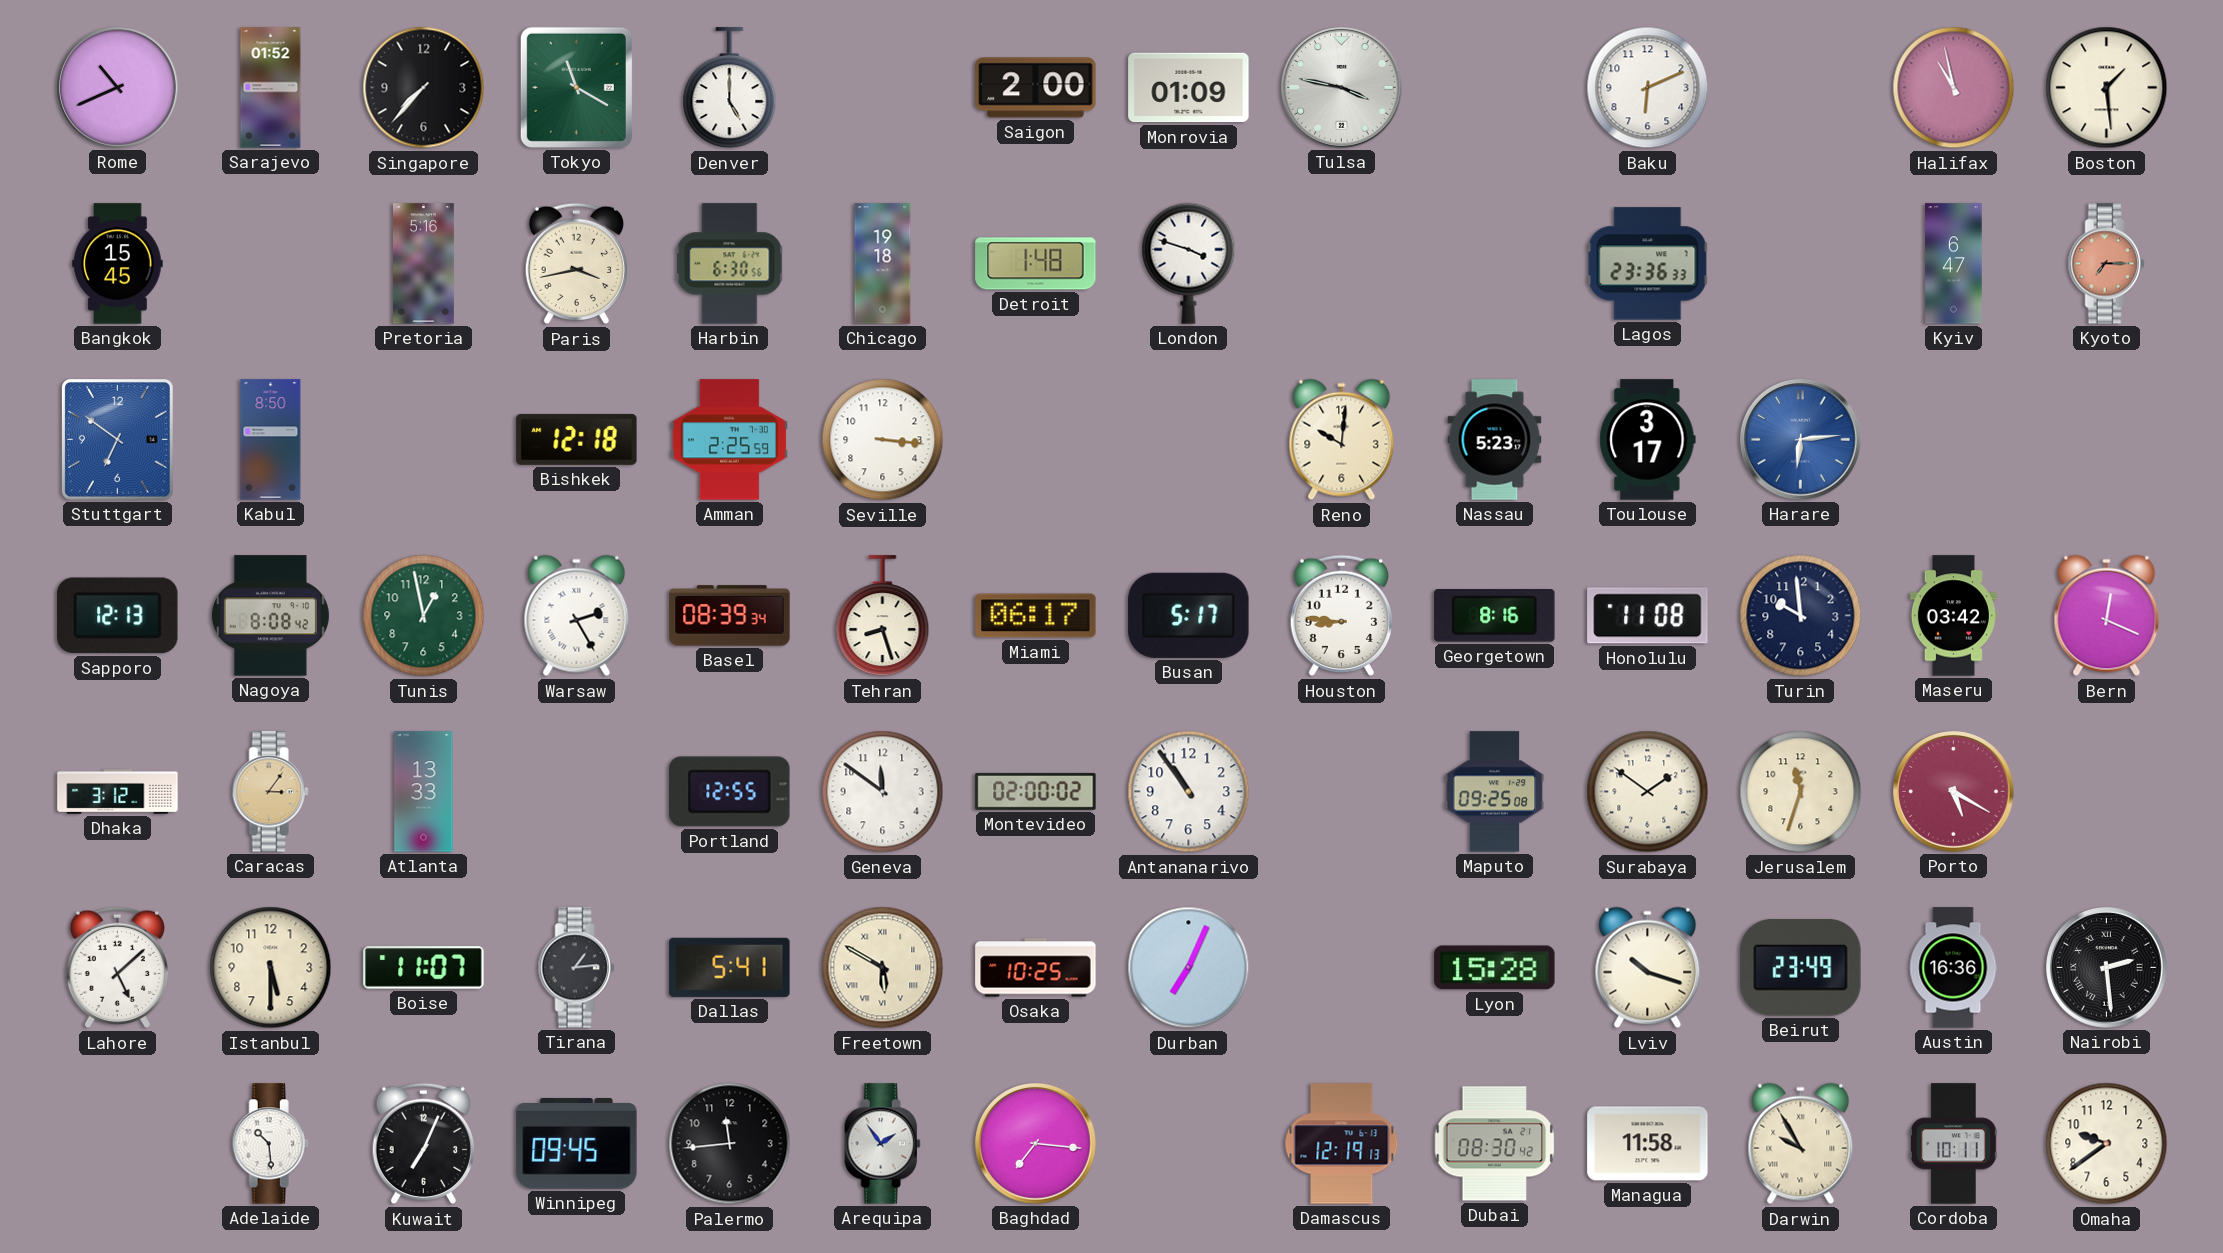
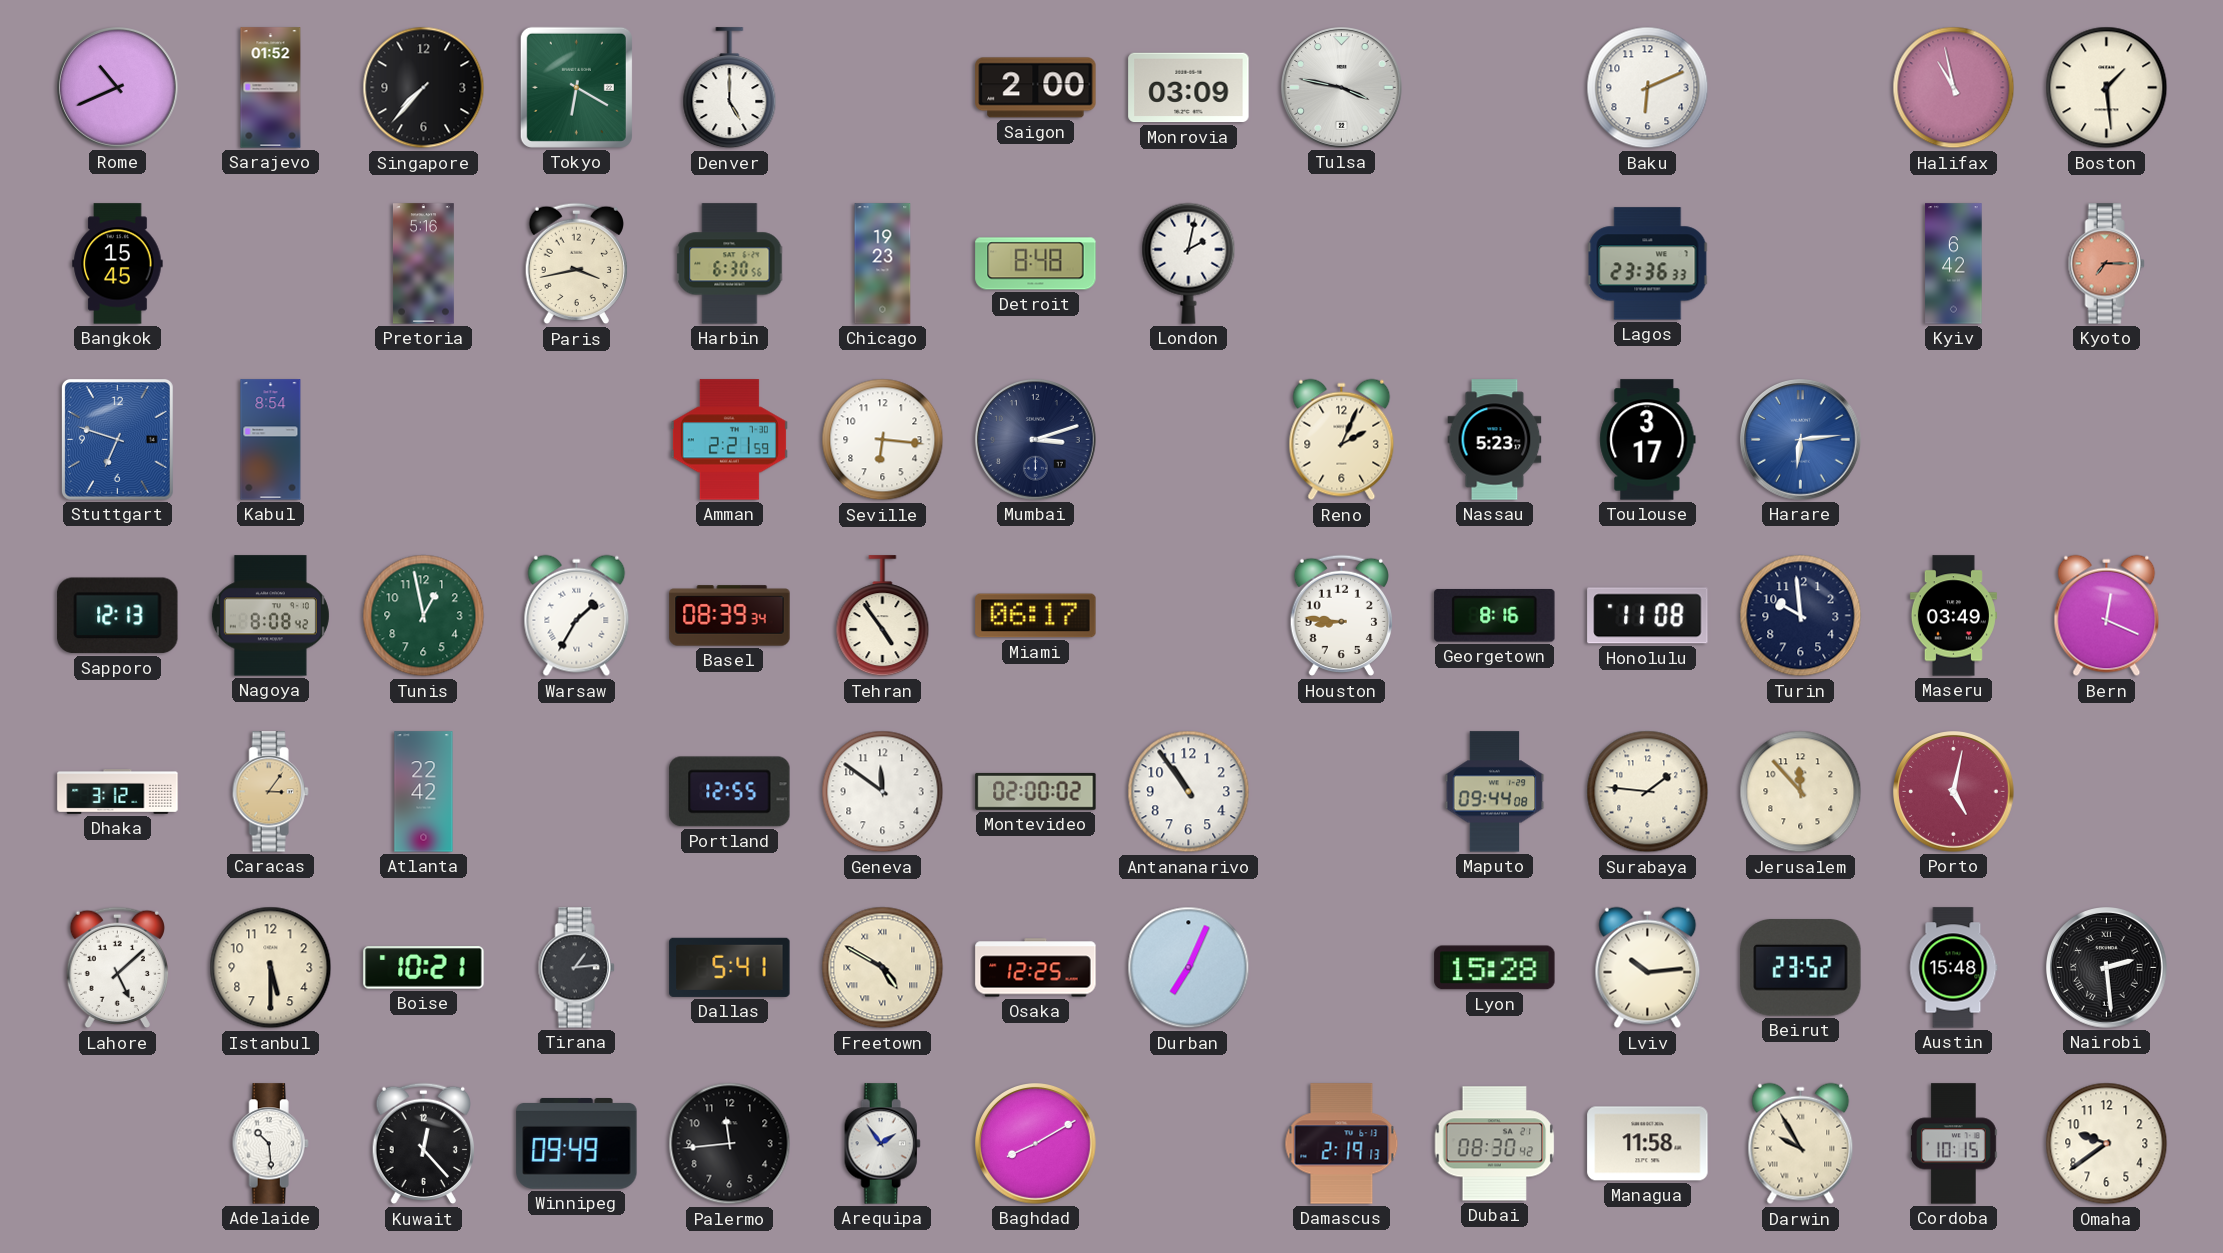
Tokyo: 11:20 -> 6:20 (576, 87)
Monrovia: 01:09 -> 03:09 (1189, 88)
Chicago: 19:18 -> 19:23 (883, 264)
Detroit: 1:48 -> 8:48 (1036, 264)
London: 3:48 -> 2:02 (1189, 263)
Kyiv: 6:47 -> 6:42 (1954, 264)
Stuttgart: 6:51 -> 6:48 (117, 439)
Kabul: 8:50 -> 8:54 (271, 440)
Bishkek: 12:18 -> none (577, 439)
Amman: 2:25 -> 2:21 (729, 440)
Seville: 3:16 -> 6:16 (883, 440)
Mumbai: none -> 3:12 (1036, 440)
Reno: 10:01 -> 2:04 (1342, 440)
Warsaw: 2:25 -> 1:35 (577, 616)
Tehran: 8:27 -> 4:54 (883, 616)
Busan: 5:17 -> none (1189, 615)
Maseru: 03:42 -> 03:49 (1953, 616)
Atlanta: 13:33 -> 22:42 (424, 792)
Maputo: 09:25 -> 09:44 (1495, 792)
Surabaya: 1:51 -> 1:46 (1648, 792)
Jerusalem: 11:33 -> 11:53 (1801, 792)
Porto: 5:20 -> 5:02 (1954, 792)
Boise: 11:07 -> 10:21 (424, 968)
Freetown: 5:50 -> 4:50 (883, 968)
Osaka: 10:25 -> 12:25 (1036, 968)
Lviv: 10:18 -> 10:14 (1648, 968)
Beirut: 23:49 -> 23:52 (1801, 968)
Austin: 16:36 -> 15:48 (1953, 968)
Kuwait: 7:04 -> 12:23 (423, 1144)
Winnipeg: 09:45 -> 09:49 (577, 1144)
Baghdad: 7:16 -> 8:10 (1036, 1144)
Damascus: 12:19 -> 2:19 (1342, 1144)
Cordoba: 10:11 -> 10:15 (1954, 1144)
